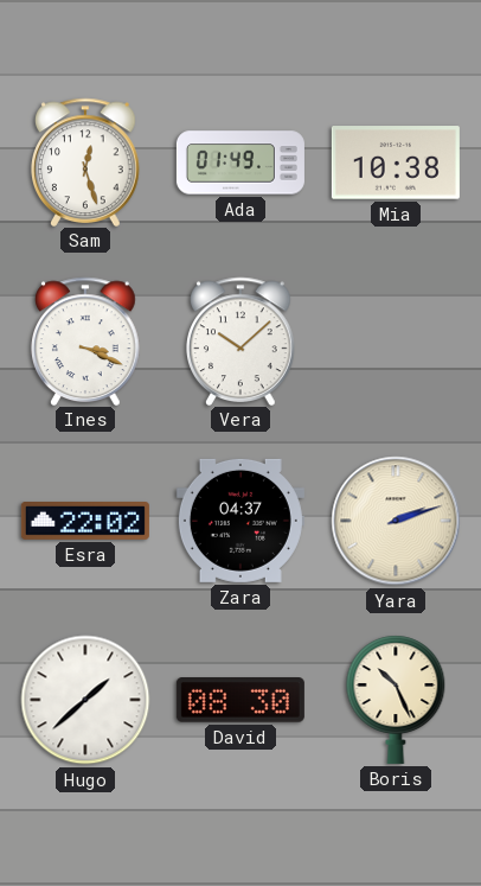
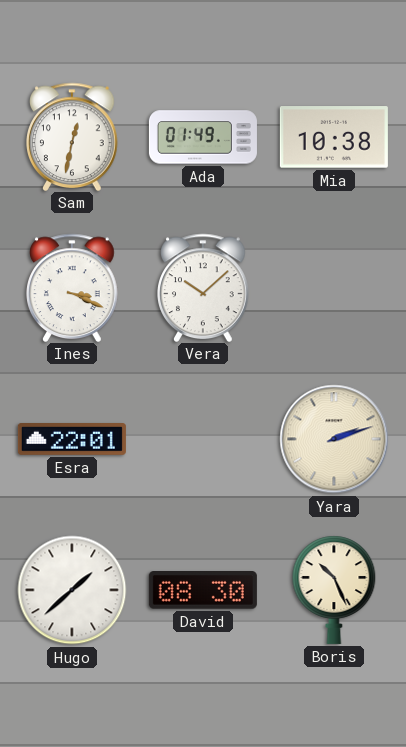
Sam: 12:27 -> 12:32 (73, 136)
Esra: 22:02 -> 22:01 (72, 440)
Zara: 04:37 -> none (240, 521)
